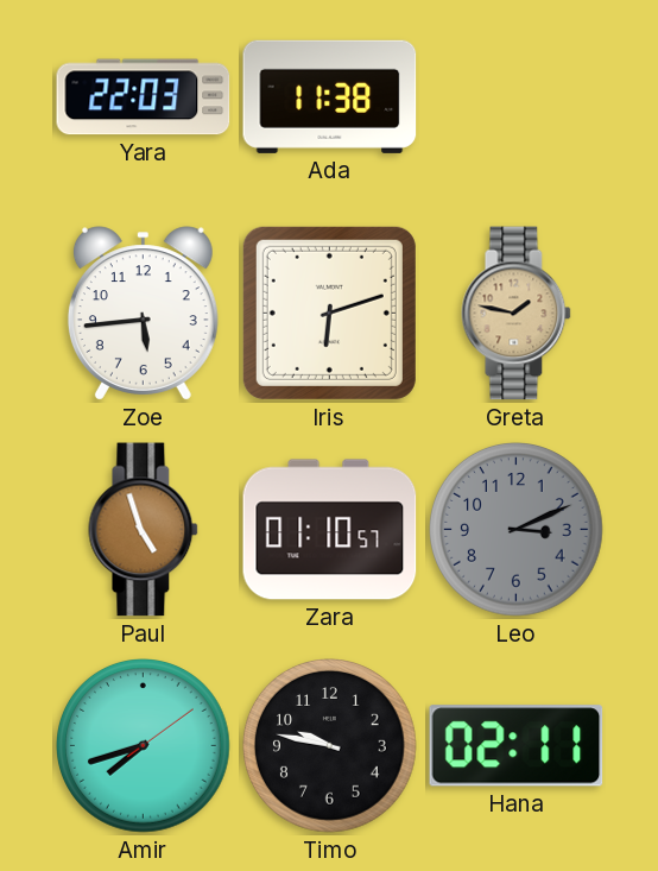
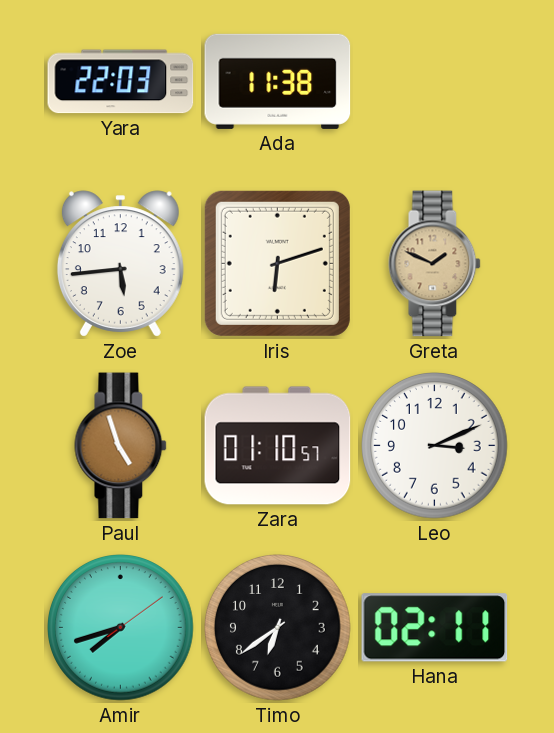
Greta: 1:47 -> 1:49 (435, 264)
Leo dial: grey -> white (435, 446)
Timo: 9:47 -> 6:39 (278, 628)
